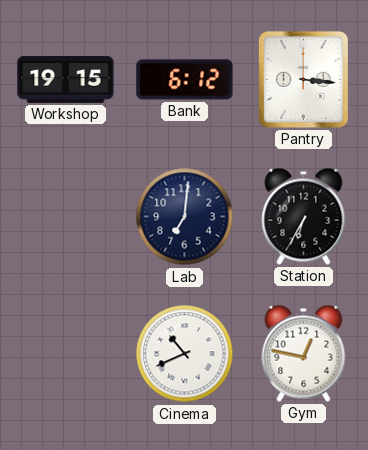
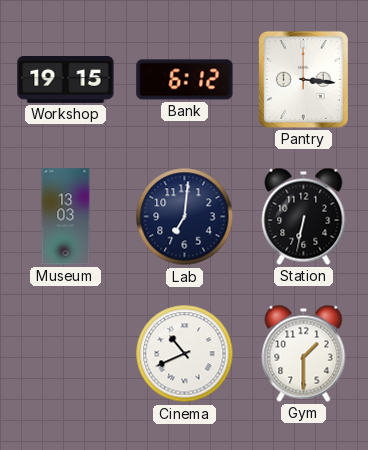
Museum: none -> 13:03 (66, 217)
Station: 6:35 -> 6:32 (304, 216)
Gym: 12:47 -> 1:30 (304, 353)
